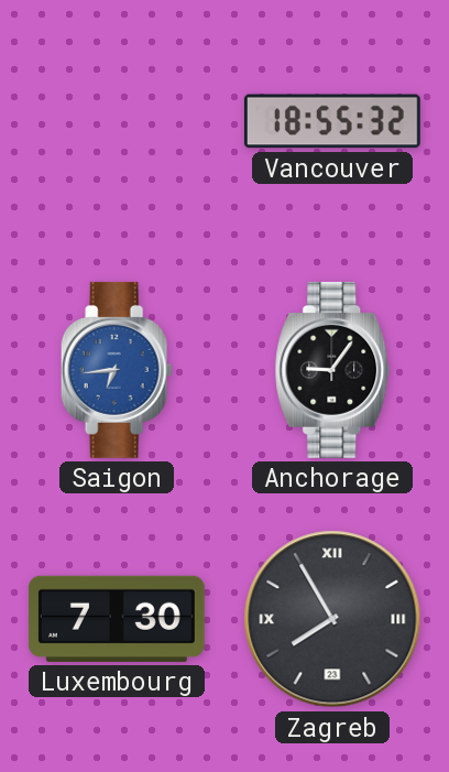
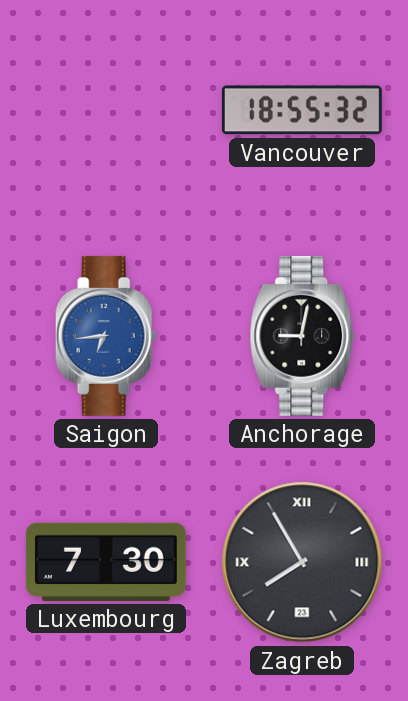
Anchorage: 9:06 -> 9:02 (302, 336)
